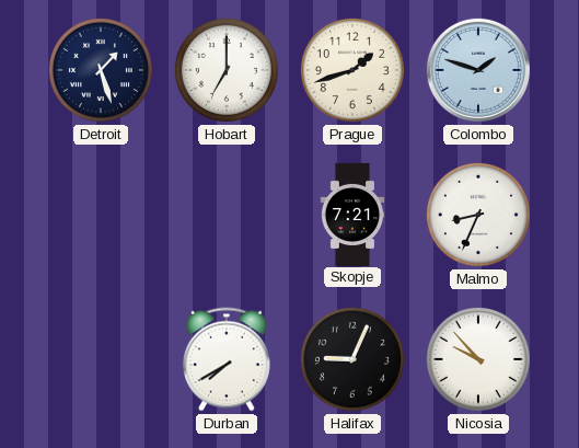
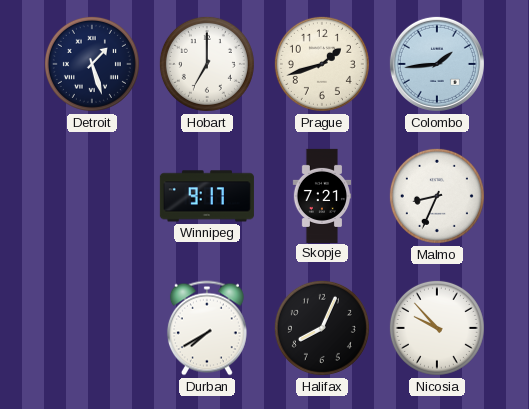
Colombo: 1:48 -> 1:44 (437, 64)
Winnipeg: none -> 9:17 (207, 196)
Halifax: 9:04 -> 8:04 (322, 328)
